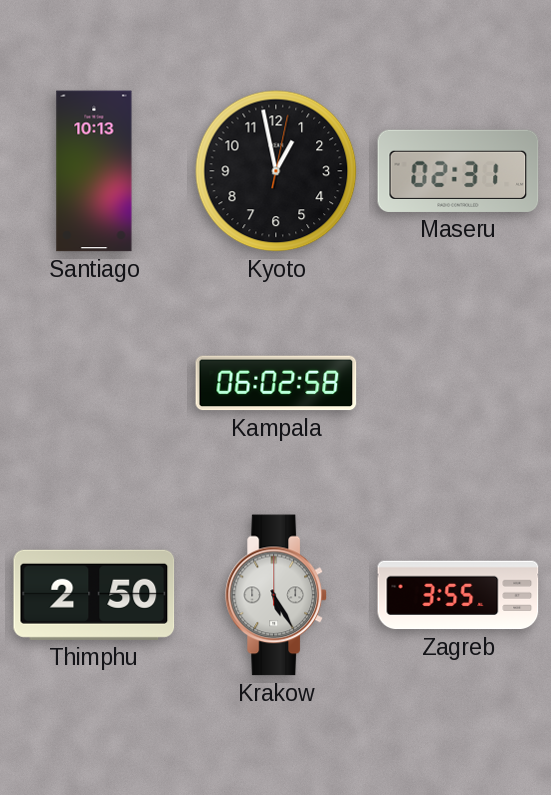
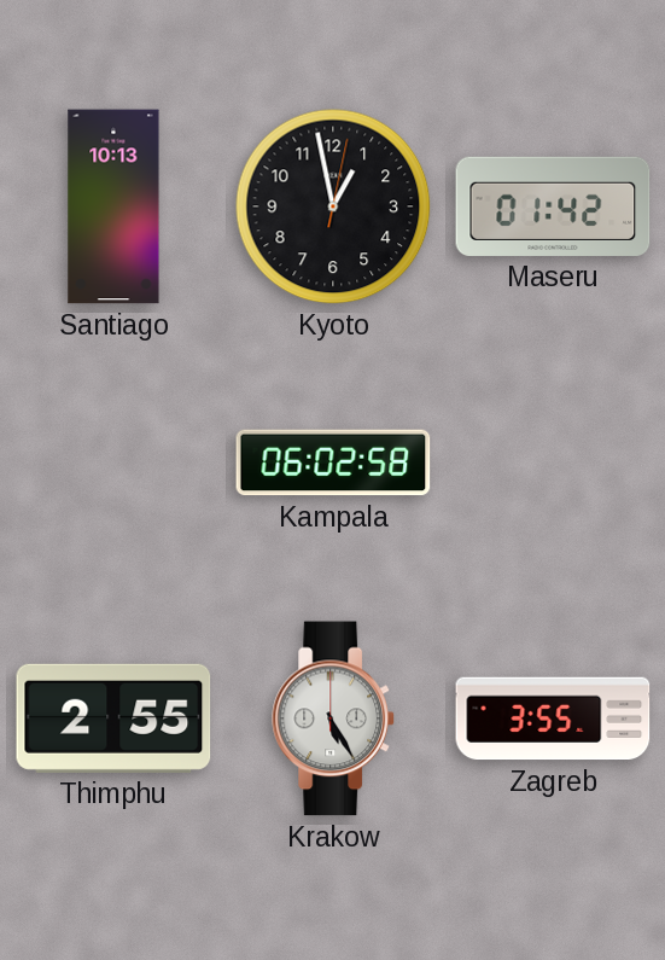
Maseru: 02:31 -> 01:42 (553, 206)
Thimphu: 2:50 -> 2:55 (113, 718)
